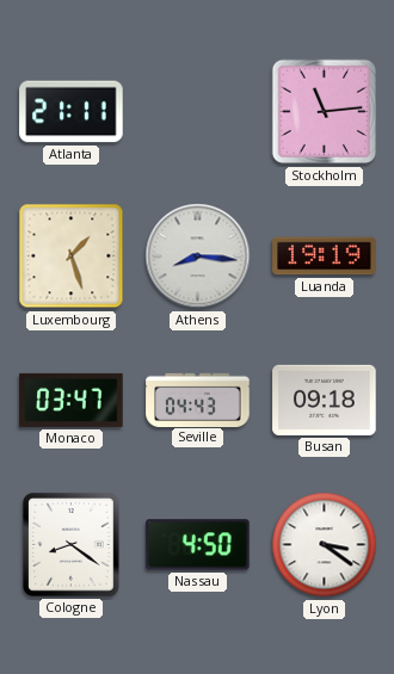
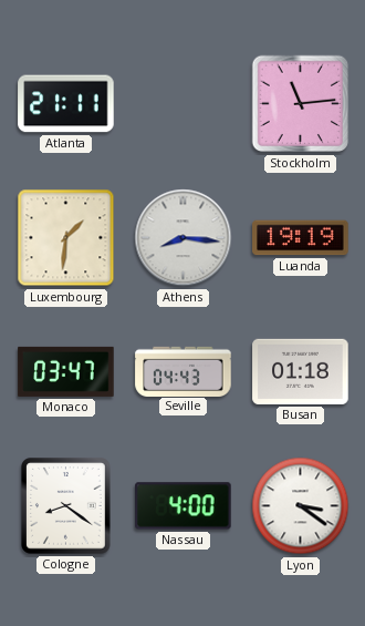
Luxembourg: 1:27 -> 1:31 (66, 238)
Busan: 09:18 -> 01:18 (301, 371)
Nassau: 4:50 -> 4:00 (184, 506)
